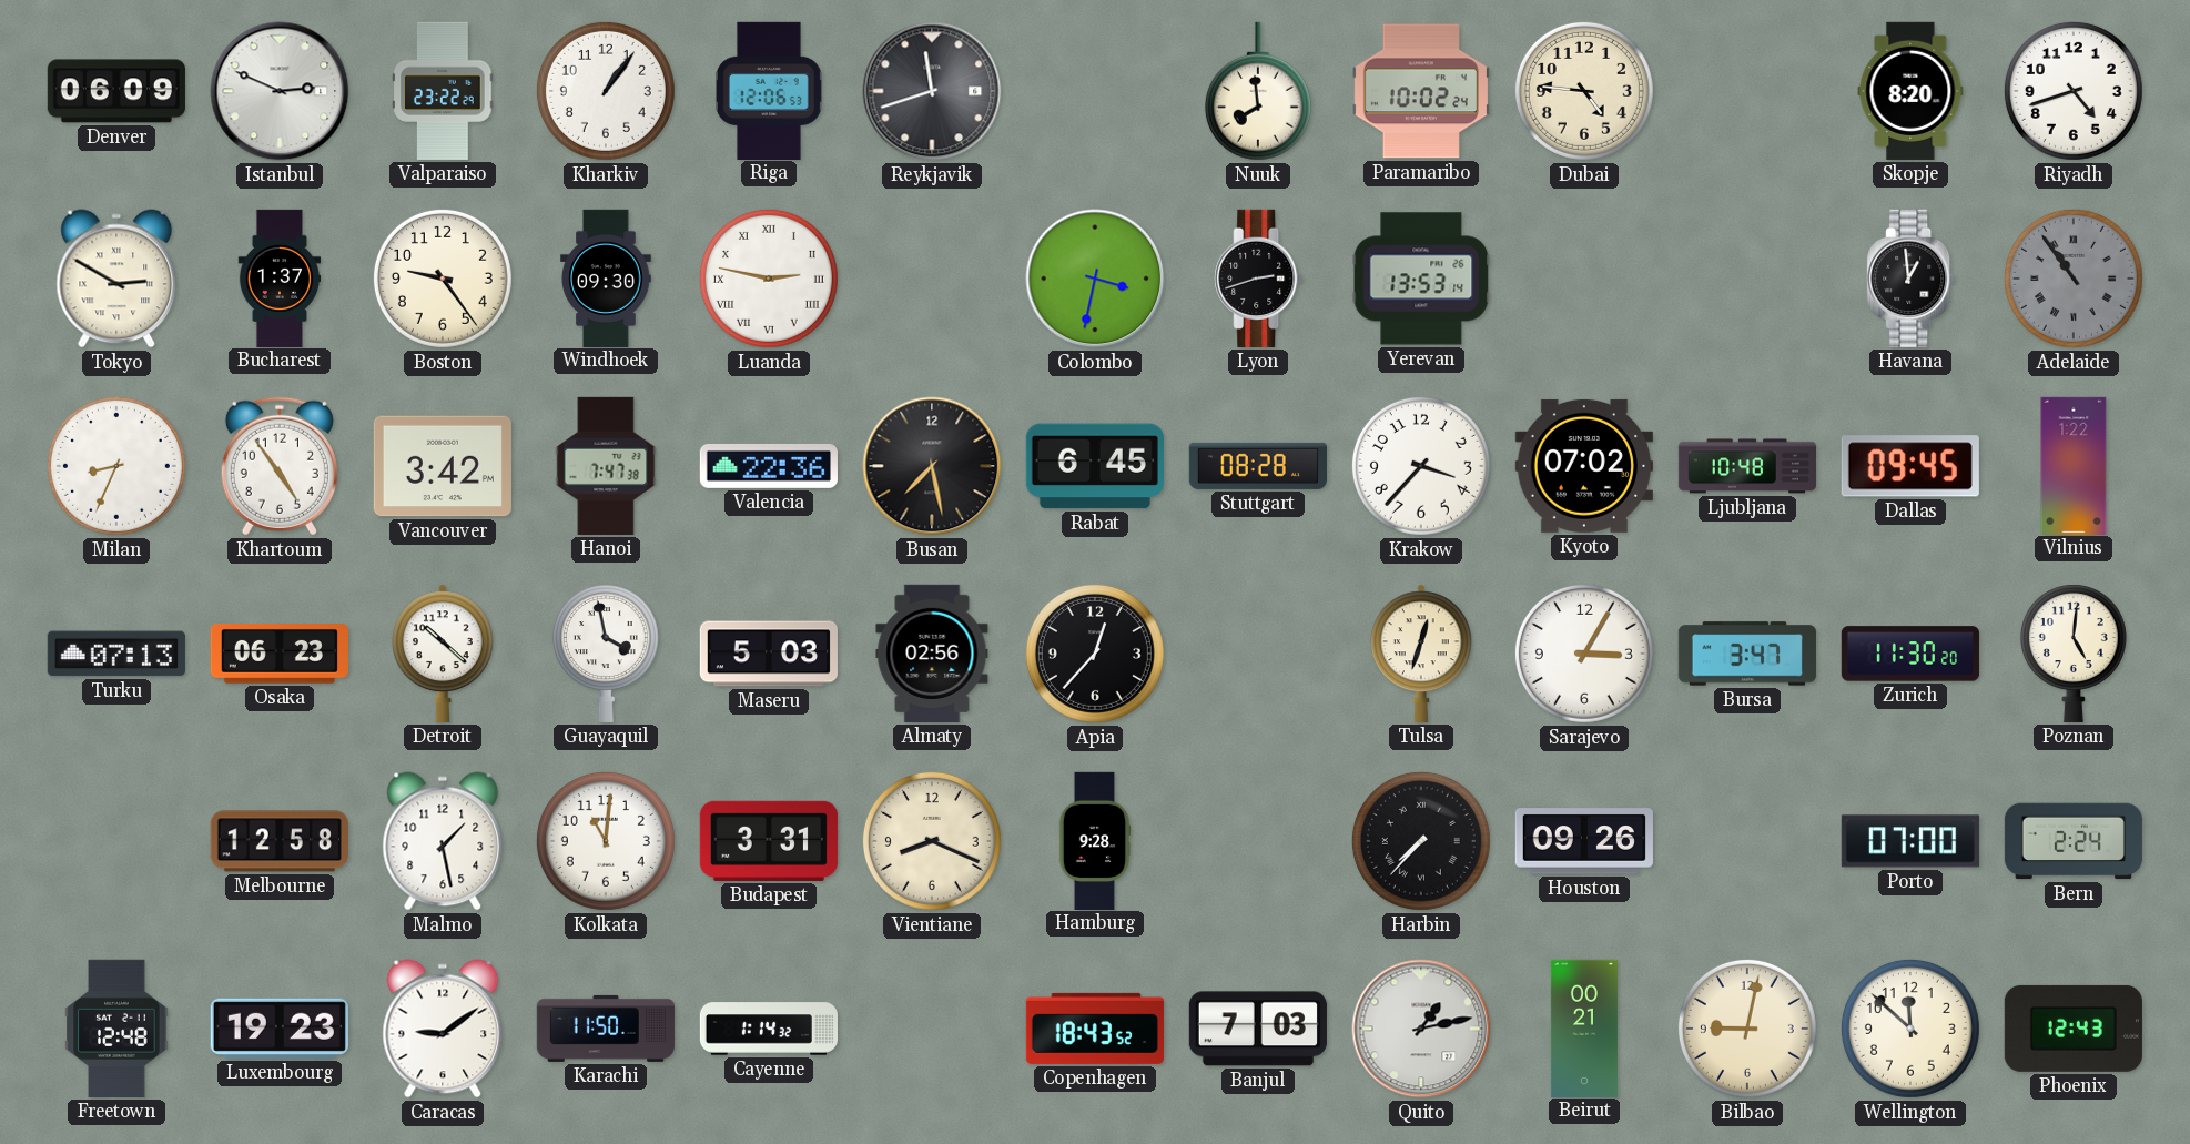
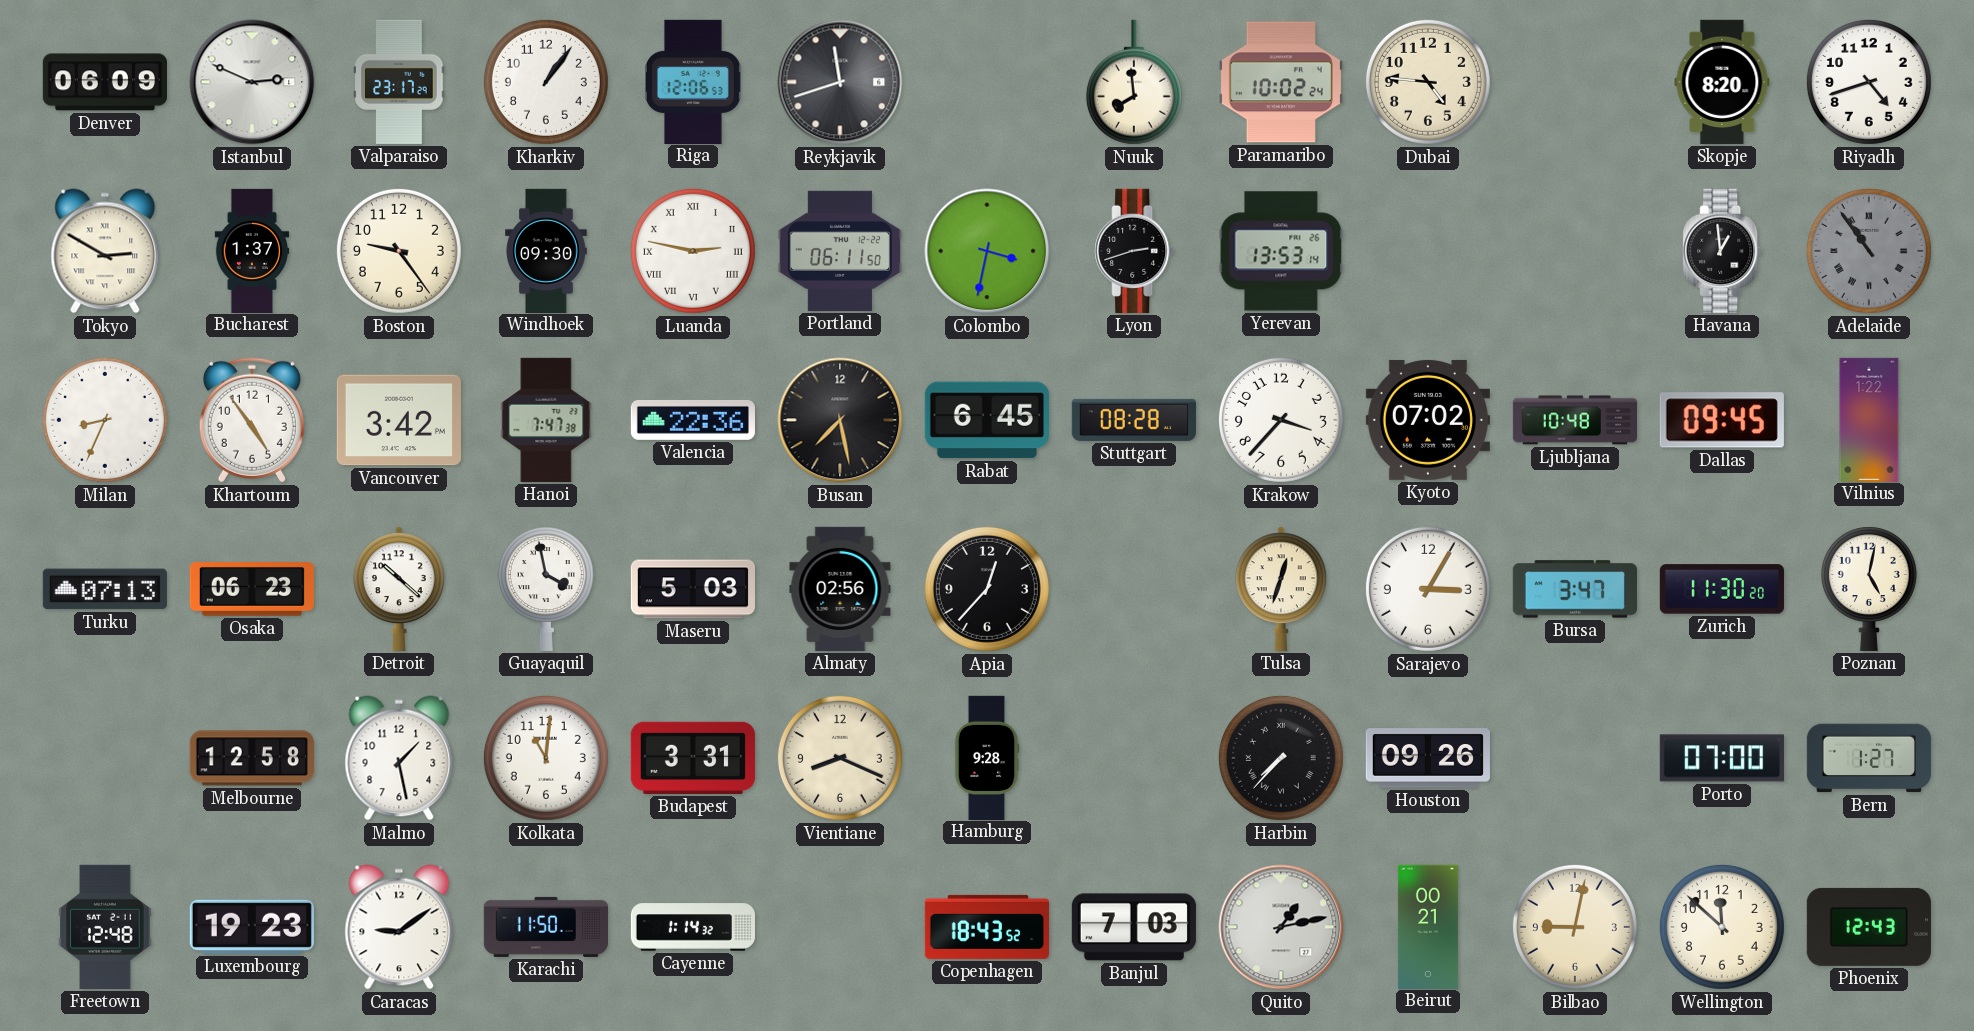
Valparaiso: 23:22 -> 23:17 (399, 82)
Portland: none -> 06:11 (840, 251)
Poznan: 5:01 -> 5:02 (1869, 589)
Bern: 2:24 -> 1:27 (1869, 758)
